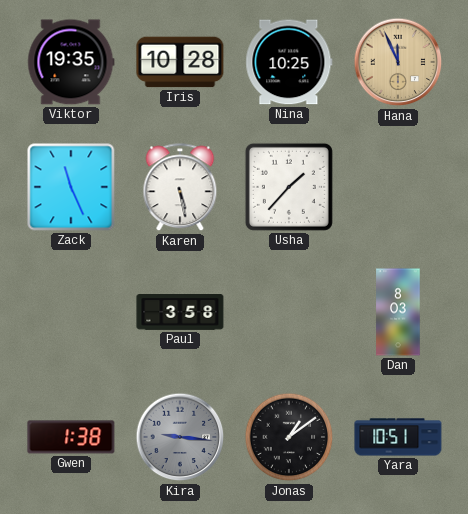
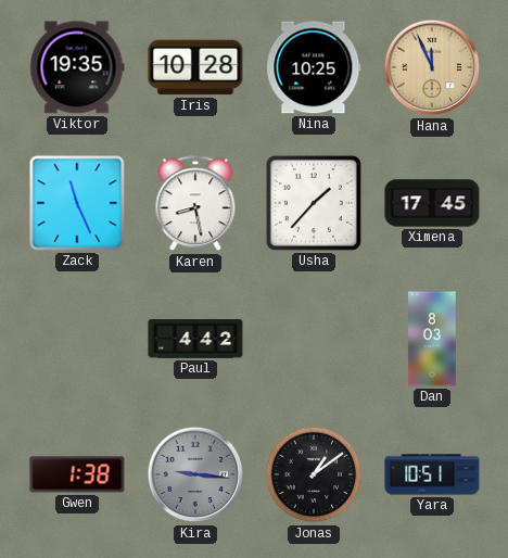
Karen: 5:28 -> 8:28 (195, 204)
Ximena: none -> 17:45 (432, 203)
Paul: 3:58 -> 4:42 (195, 340)
